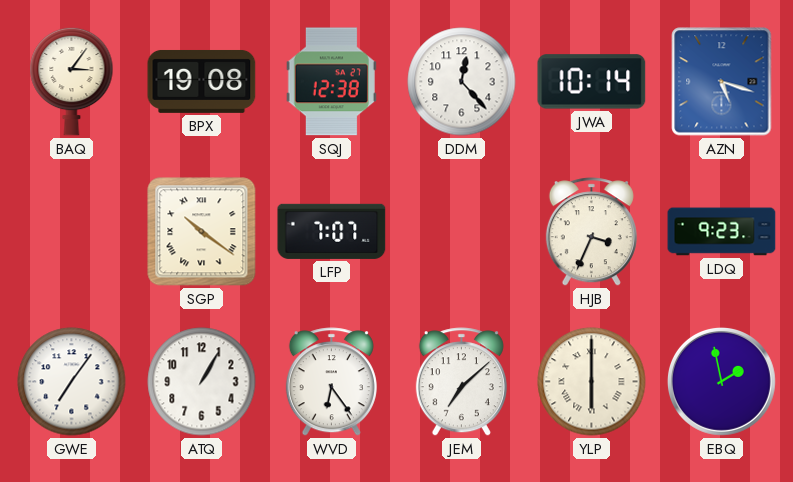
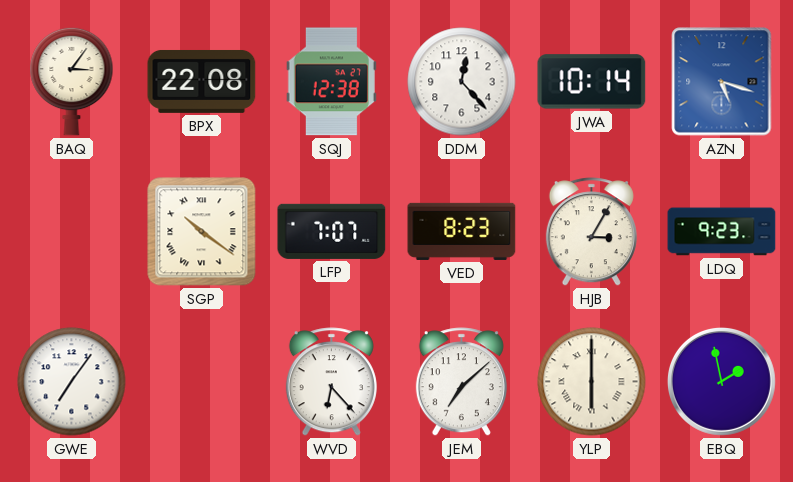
BPX: 19:08 -> 22:08 (202, 81)
VED: none -> 8:23 (462, 231)
HJB: 3:34 -> 3:05 (591, 232)
ATQ: 1:05 -> none (202, 382)
WVD: 6:24 -> 6:23 (331, 382)
